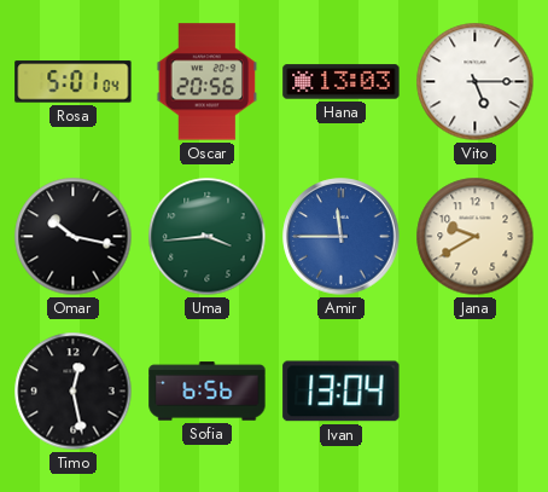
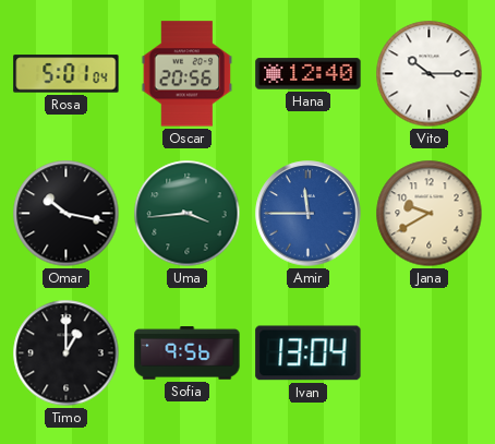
Hana: 13:03 -> 12:40 (309, 74)
Vito: 5:15 -> 10:15 (430, 74)
Timo: 12:28 -> 1:00 (67, 353)
Sofia: 6:56 -> 9:56 (188, 353)
